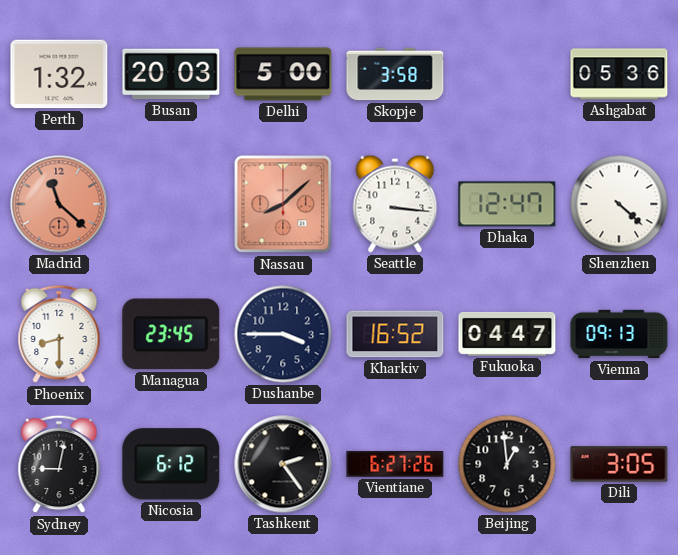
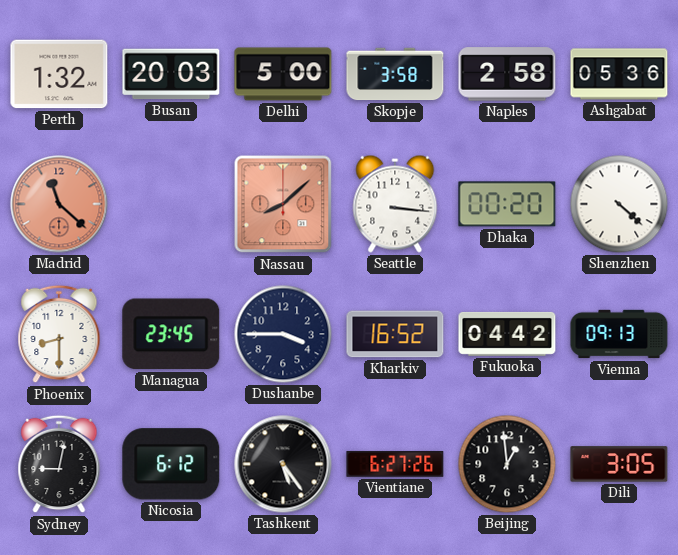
Naples: none -> 2:58 (507, 74)
Dhaka: 12:47 -> 00:20 (507, 204)
Fukuoka: 04:47 -> 04:42 (507, 334)
Tashkent: 2:24 -> 5:24 (283, 464)
